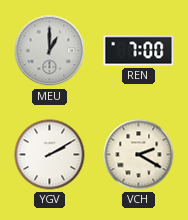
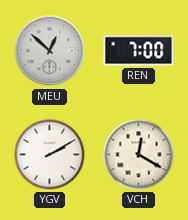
MEU: 1:00 -> 12:52 (50, 51)
VCH: 2:20 -> 12:20 (139, 155)
